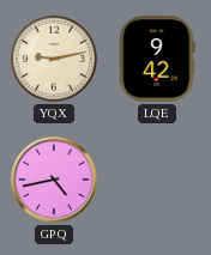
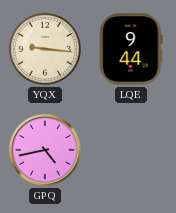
YQX: 9:13 -> 9:16 (45, 49)
LQE: 9:42 -> 9:44 (131, 49)
